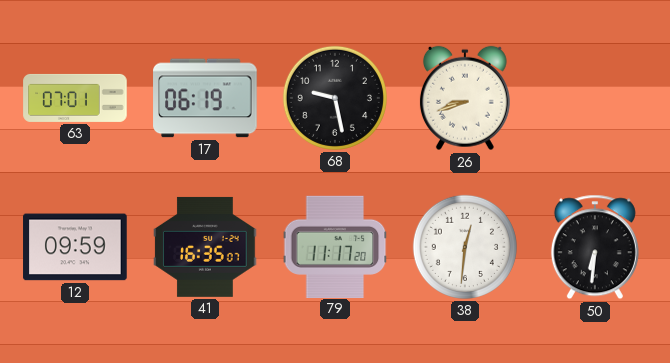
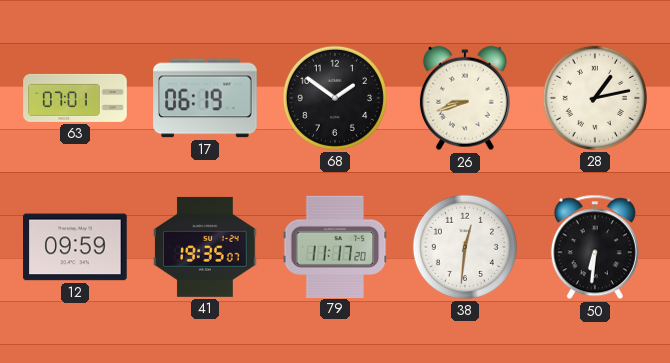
68: 9:28 -> 1:51 (335, 98)
28: none -> 1:13 (595, 98)
41: 16:35 -> 19:35 (205, 247)
